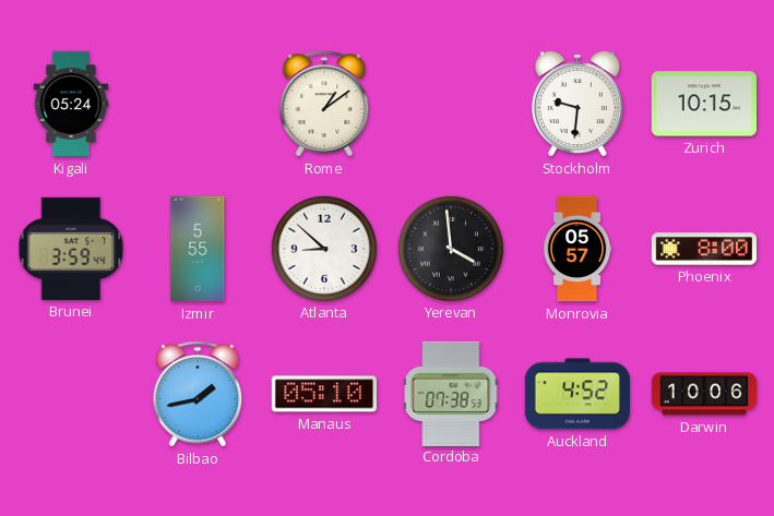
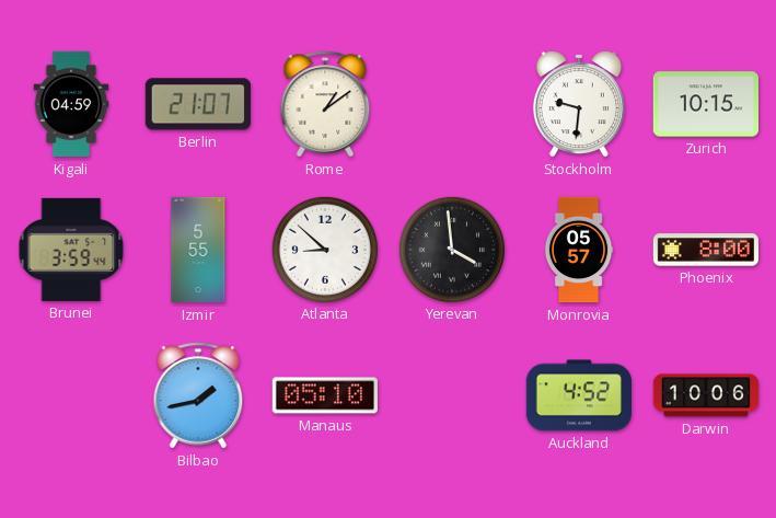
Kigali: 05:24 -> 04:59 (71, 104)
Berlin: none -> 21:07 (198, 104)
Cordoba: 07:38 -> none (451, 393)
